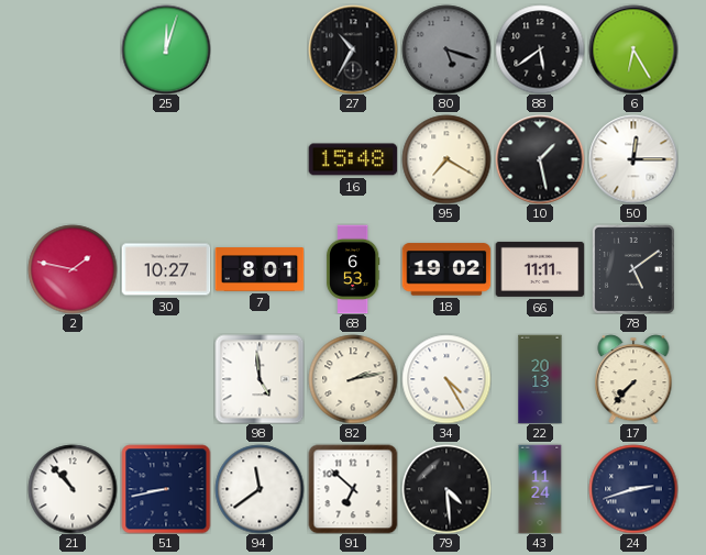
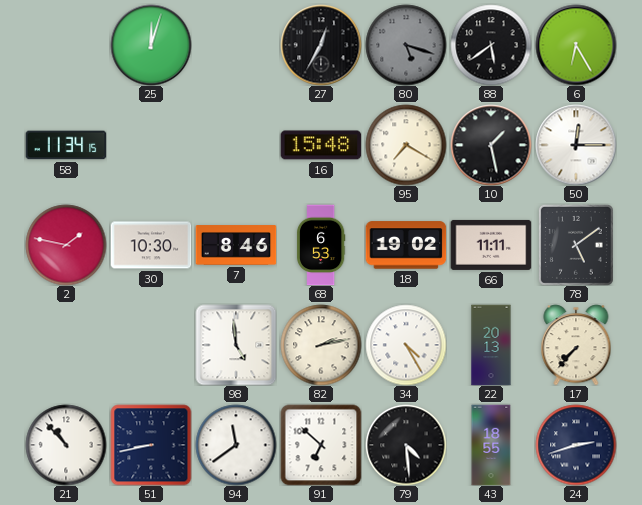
27: 10:35 -> 12:35 (321, 45)
58: none -> 11:34 (66, 145)
30: 10:27 -> 10:30 (151, 245)
7: 8:01 -> 8:46 (236, 245)
43: 11:24 -> 18:55 (491, 445)
